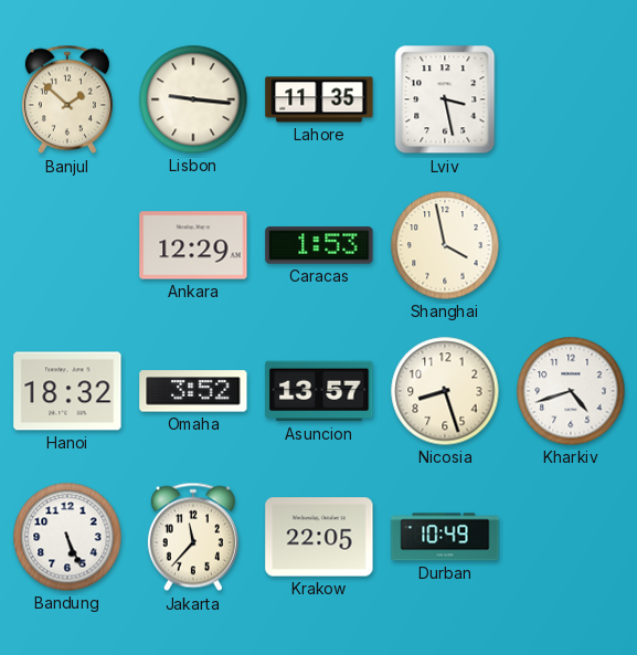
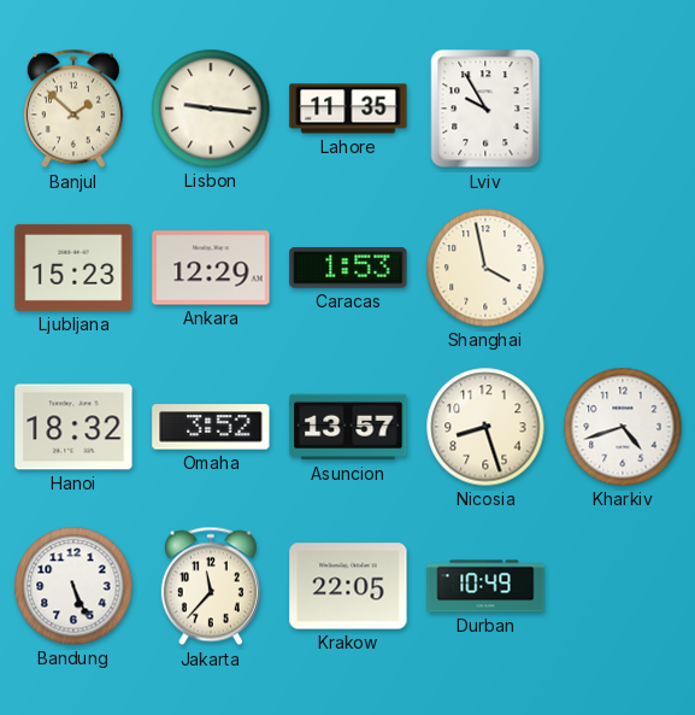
Lviv: 3:28 -> 9:55 (485, 109)
Ljubljana: none -> 15:23 (73, 268)
